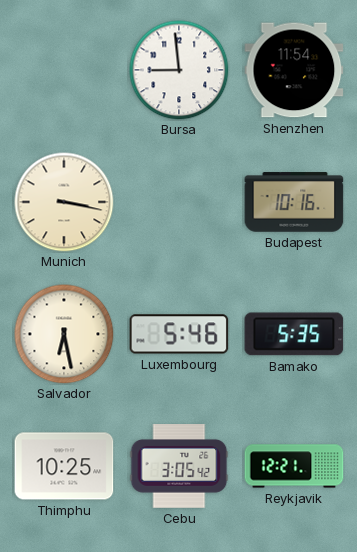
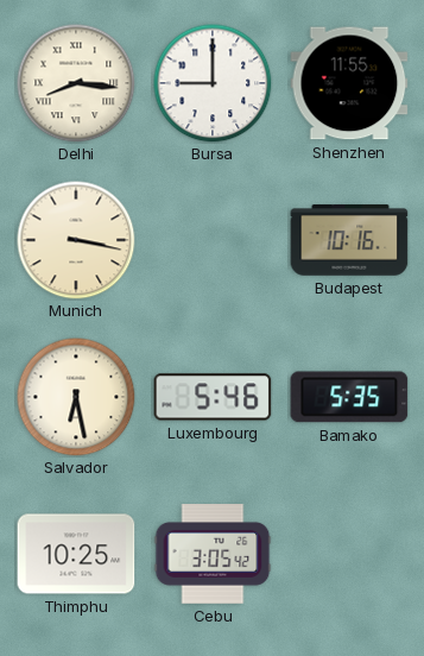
Delhi: none -> 8:16 (76, 83)
Bursa: 8:59 -> 9:00 (213, 83)
Shenzhen: 11:54 -> 11:55 (349, 83)
Reykjavik: 12:21 -> none (294, 466)
